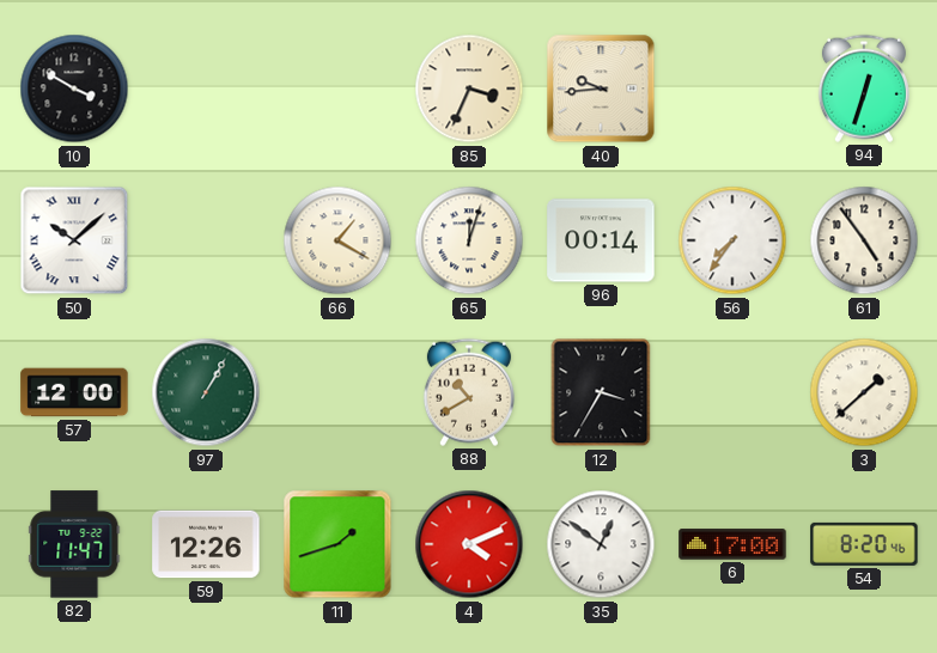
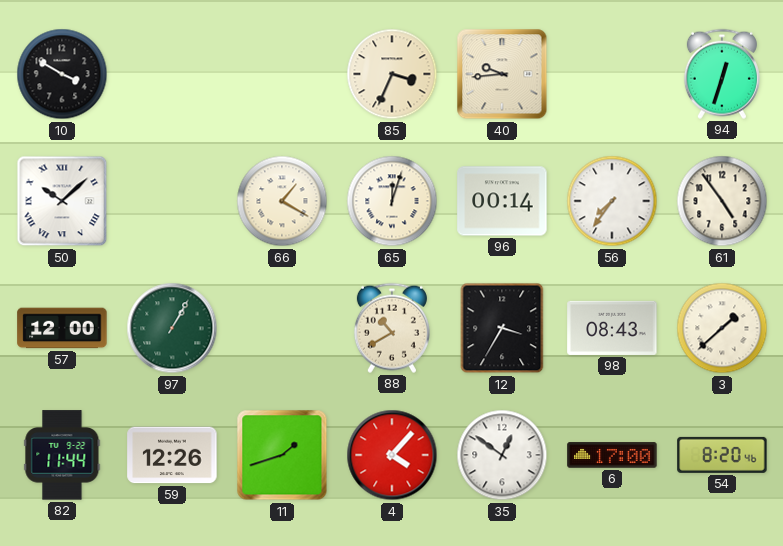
98: none -> 08:43 (612, 328)
82: 11:47 -> 11:44 (62, 455)
4: 4:11 -> 4:07 (392, 455)
